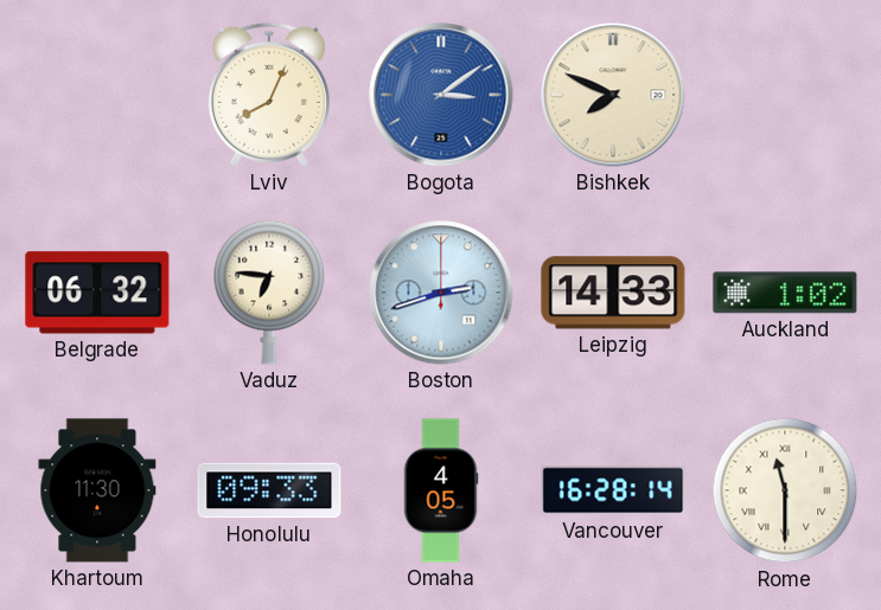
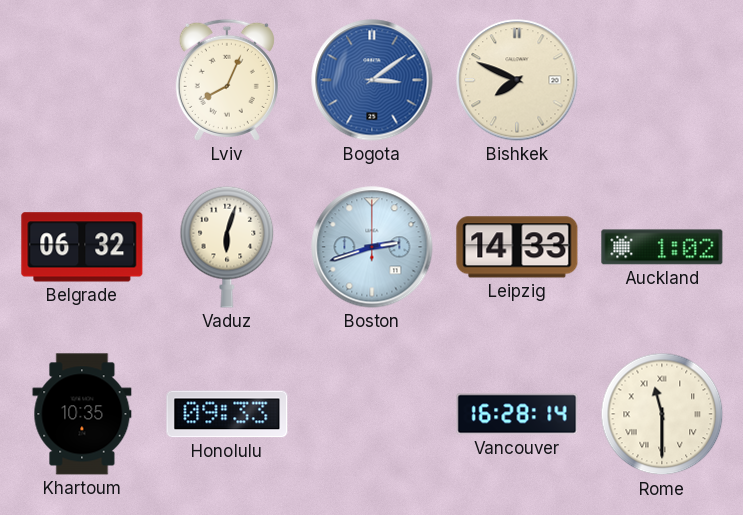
Vaduz: 6:46 -> 6:03 (227, 247)
Khartoum: 11:30 -> 10:35 (82, 414)
Omaha: 4:05 -> none (441, 490)
